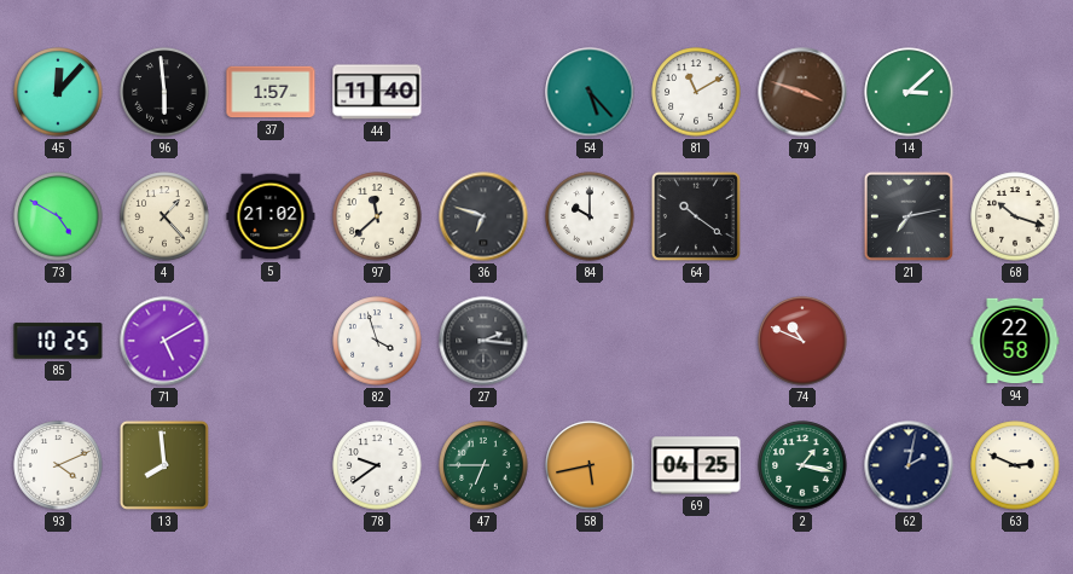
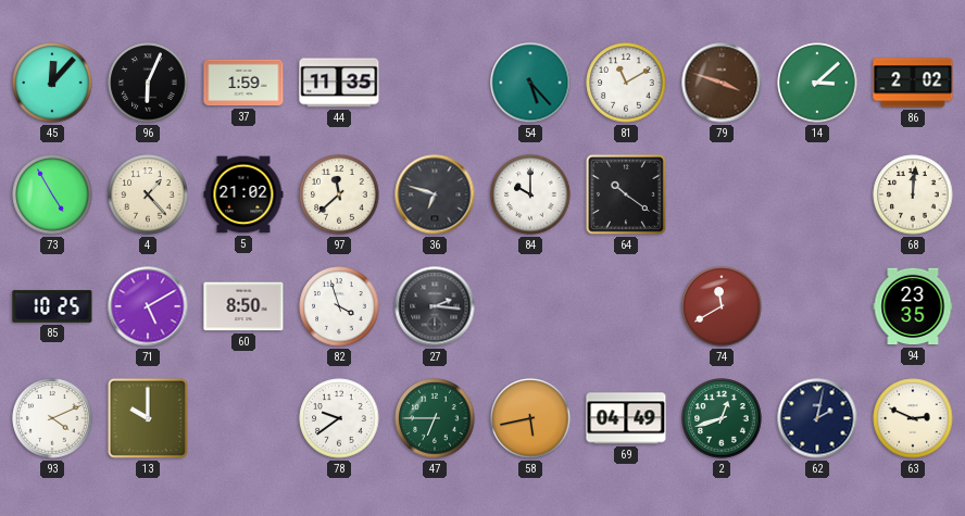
96: 5:59 -> 6:04 (148, 83)
37: 1:57 -> 1:59 (243, 83)
44: 11:40 -> 11:35 (339, 83)
86: none -> 2:02 (913, 83)
73: 4:50 -> 4:55 (52, 194)
21: 7:13 -> none (909, 216)
68: 10:18 -> 12:01 (913, 194)
60: none -> 8:50 (243, 306)
74: 10:49 -> 11:40 (722, 306)
94: 22:58 -> 23:35 (913, 306)
13: 7:59 -> 10:00 (148, 418)
69: 04:25 -> 04:49 (626, 418)
2: 1:17 -> 12:42 (722, 418)
